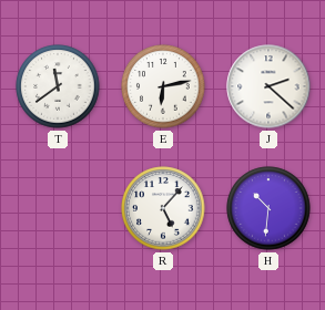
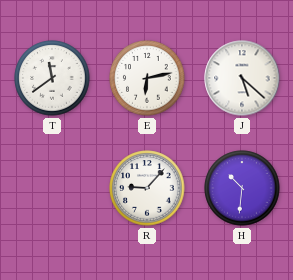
J: 2:22 -> 5:22 (242, 78)
R: 5:07 -> 9:07 (147, 188)
